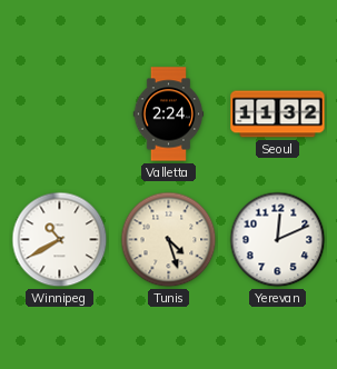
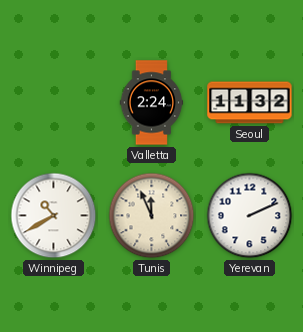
Tunis: 4:27 -> 11:56 (152, 216)
Yerevan: 12:11 -> 2:11 (250, 216)
